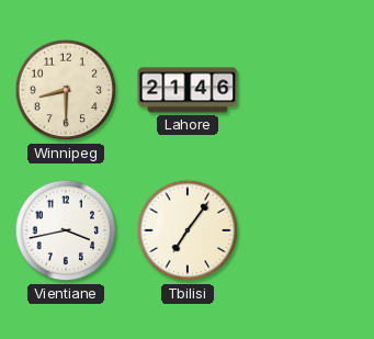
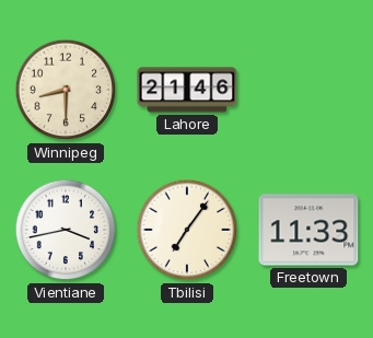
Freetown: none -> 11:33 (308, 230)
